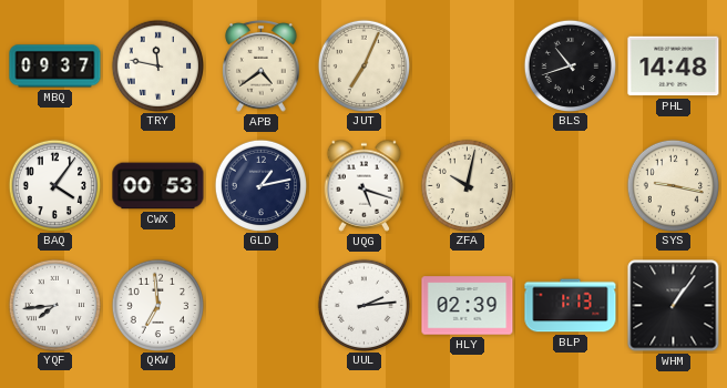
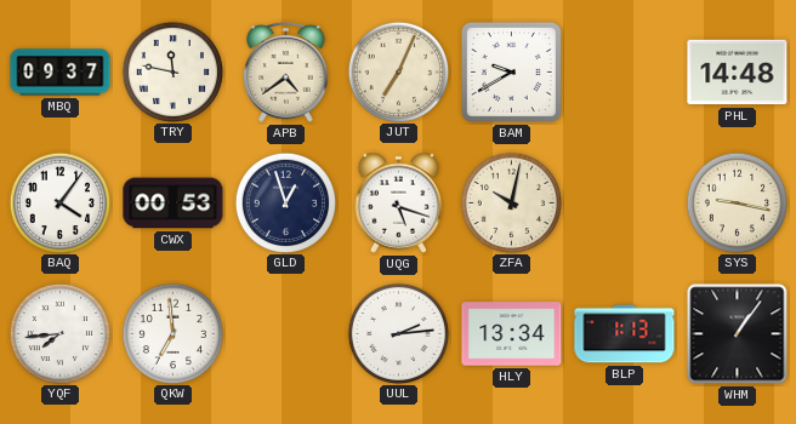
BAM: none -> 9:40 (511, 71)
BLS: 10:42 -> none (570, 65)
GLD: 1:13 -> 12:57 (285, 202)
HLY: 02:39 -> 13:34 (512, 334)
